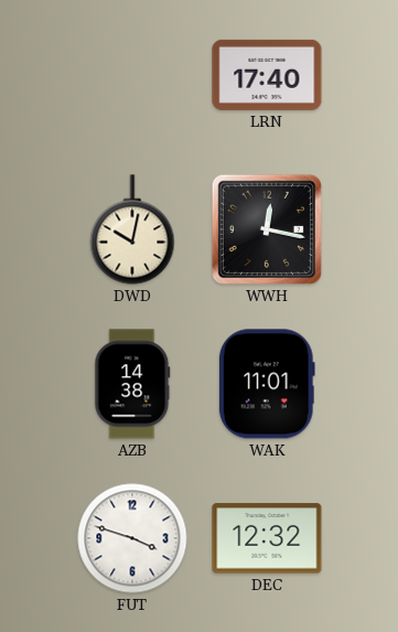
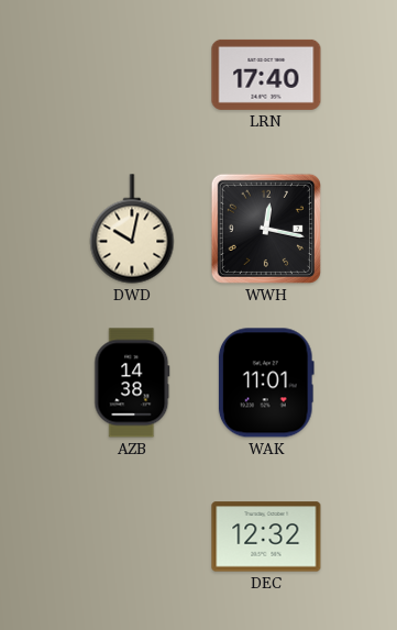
FUT: 3:48 -> none (132, 538)
